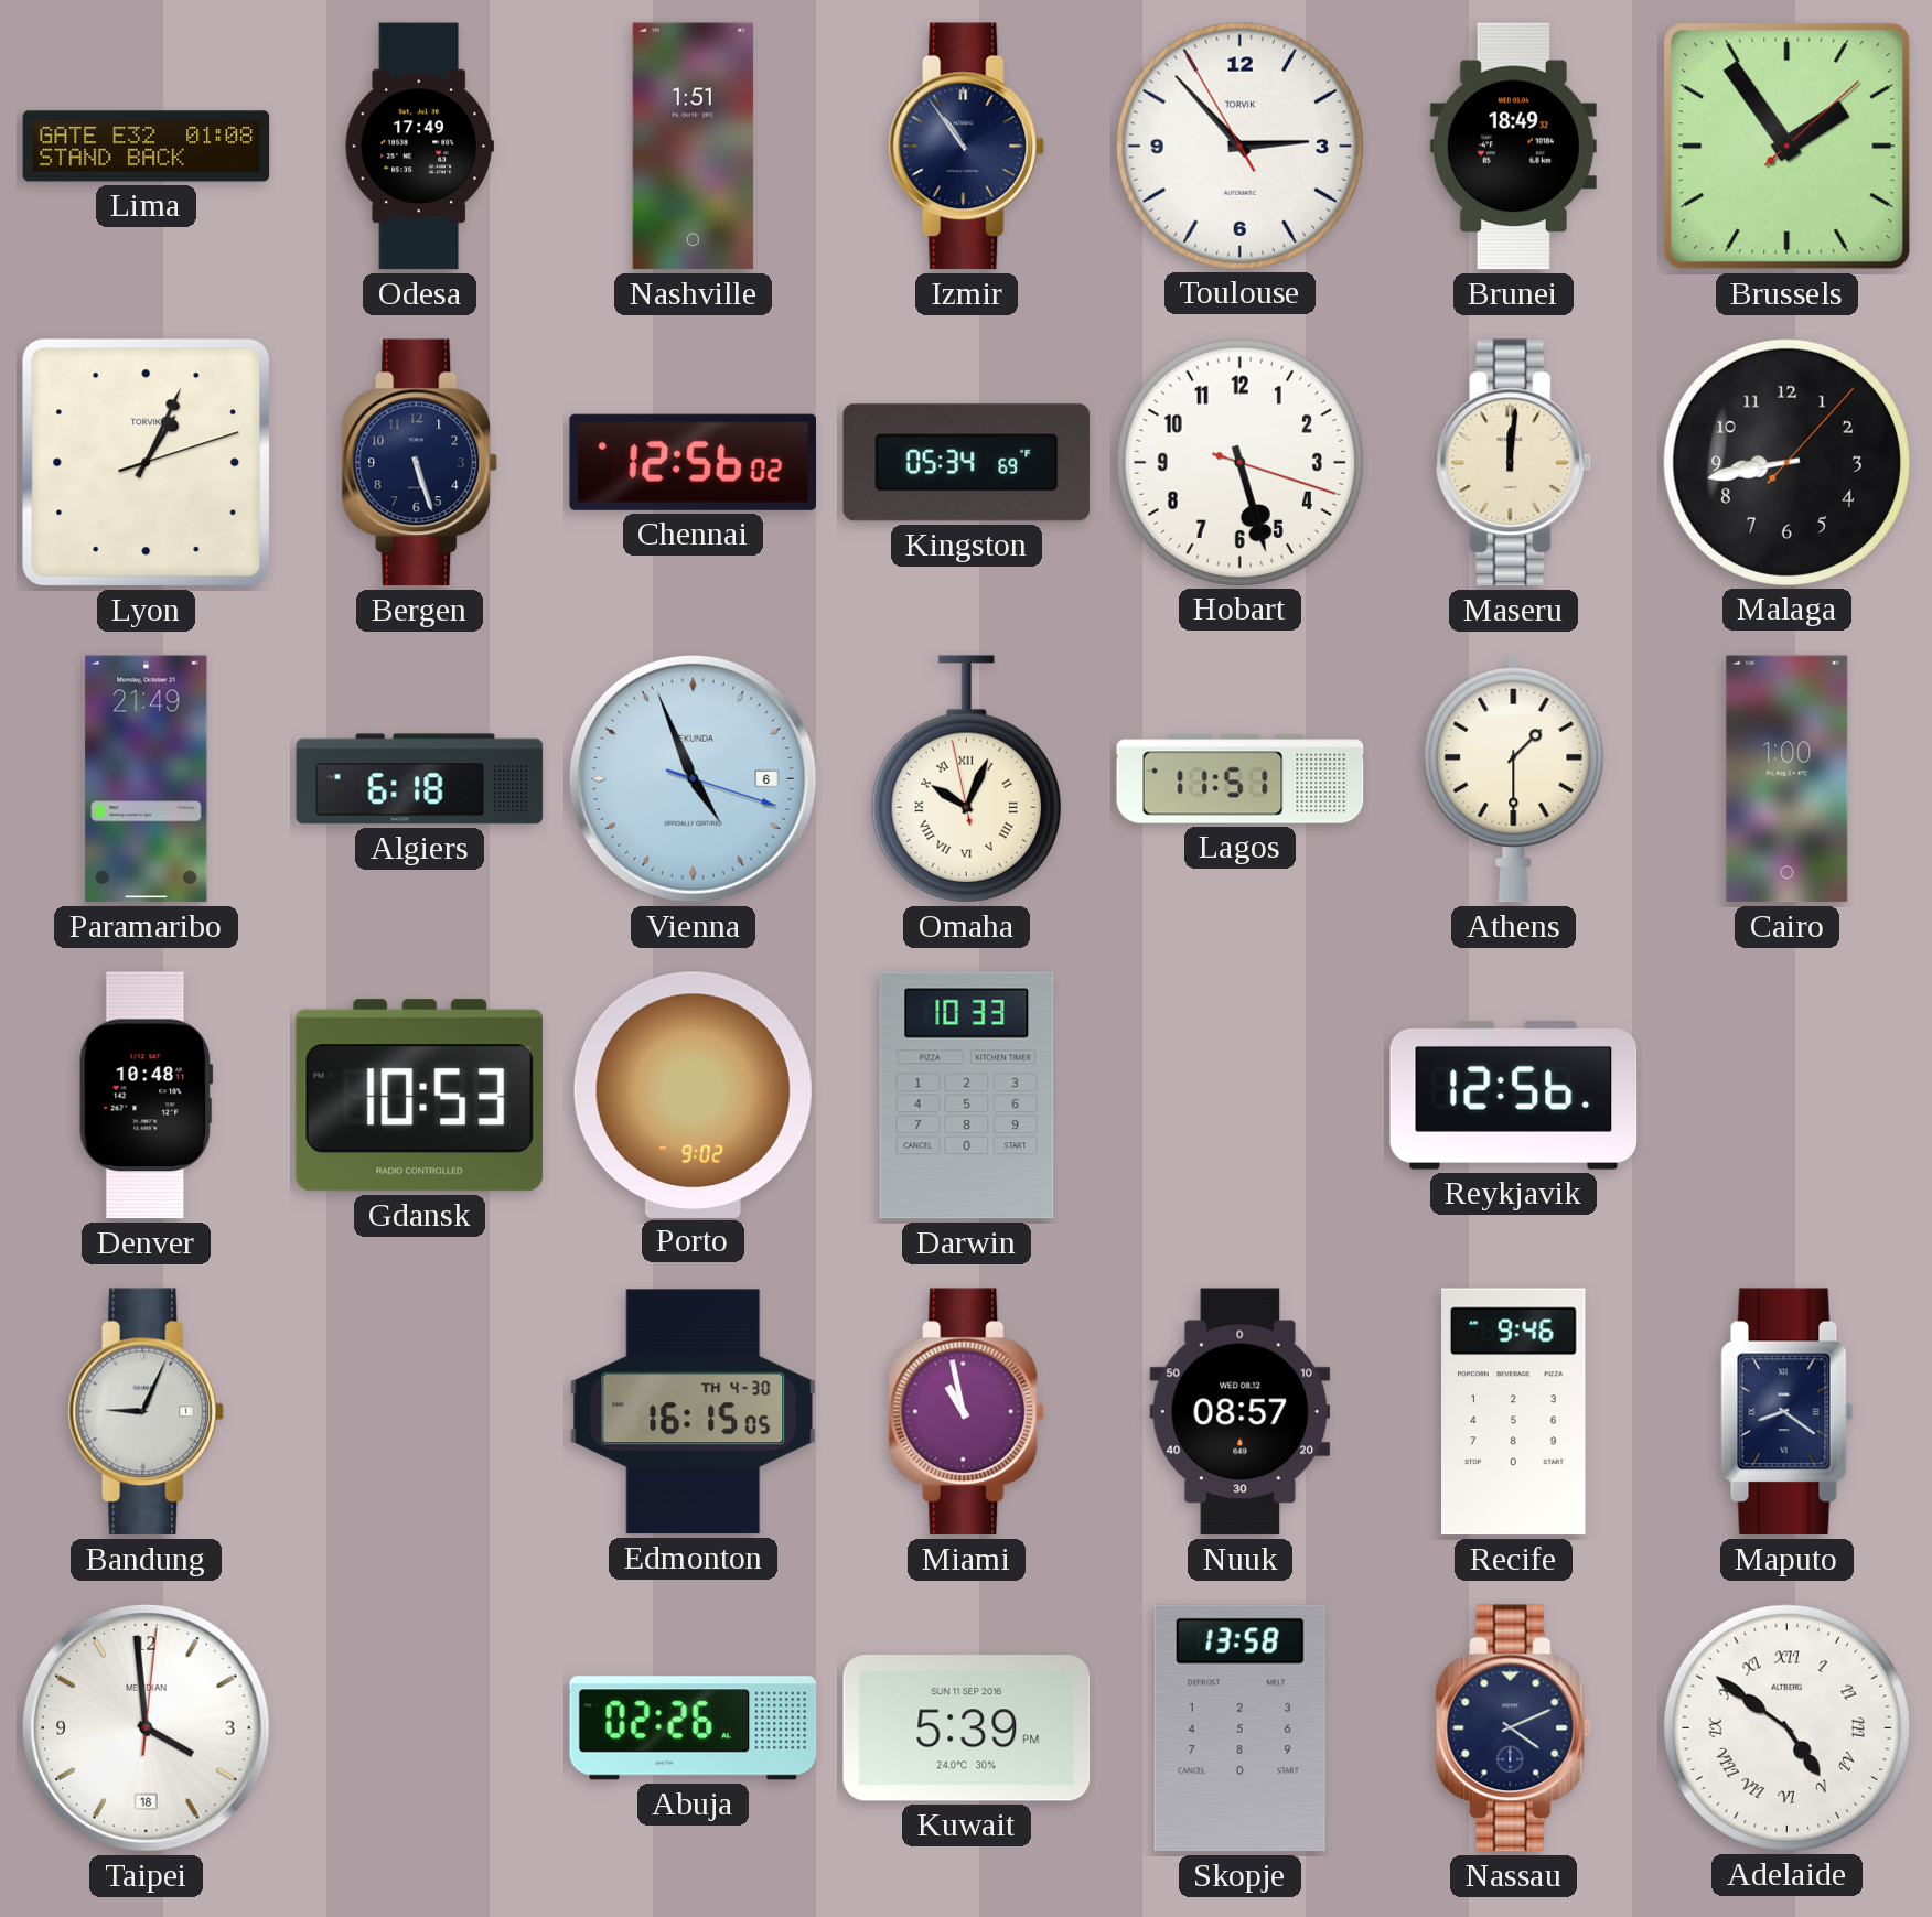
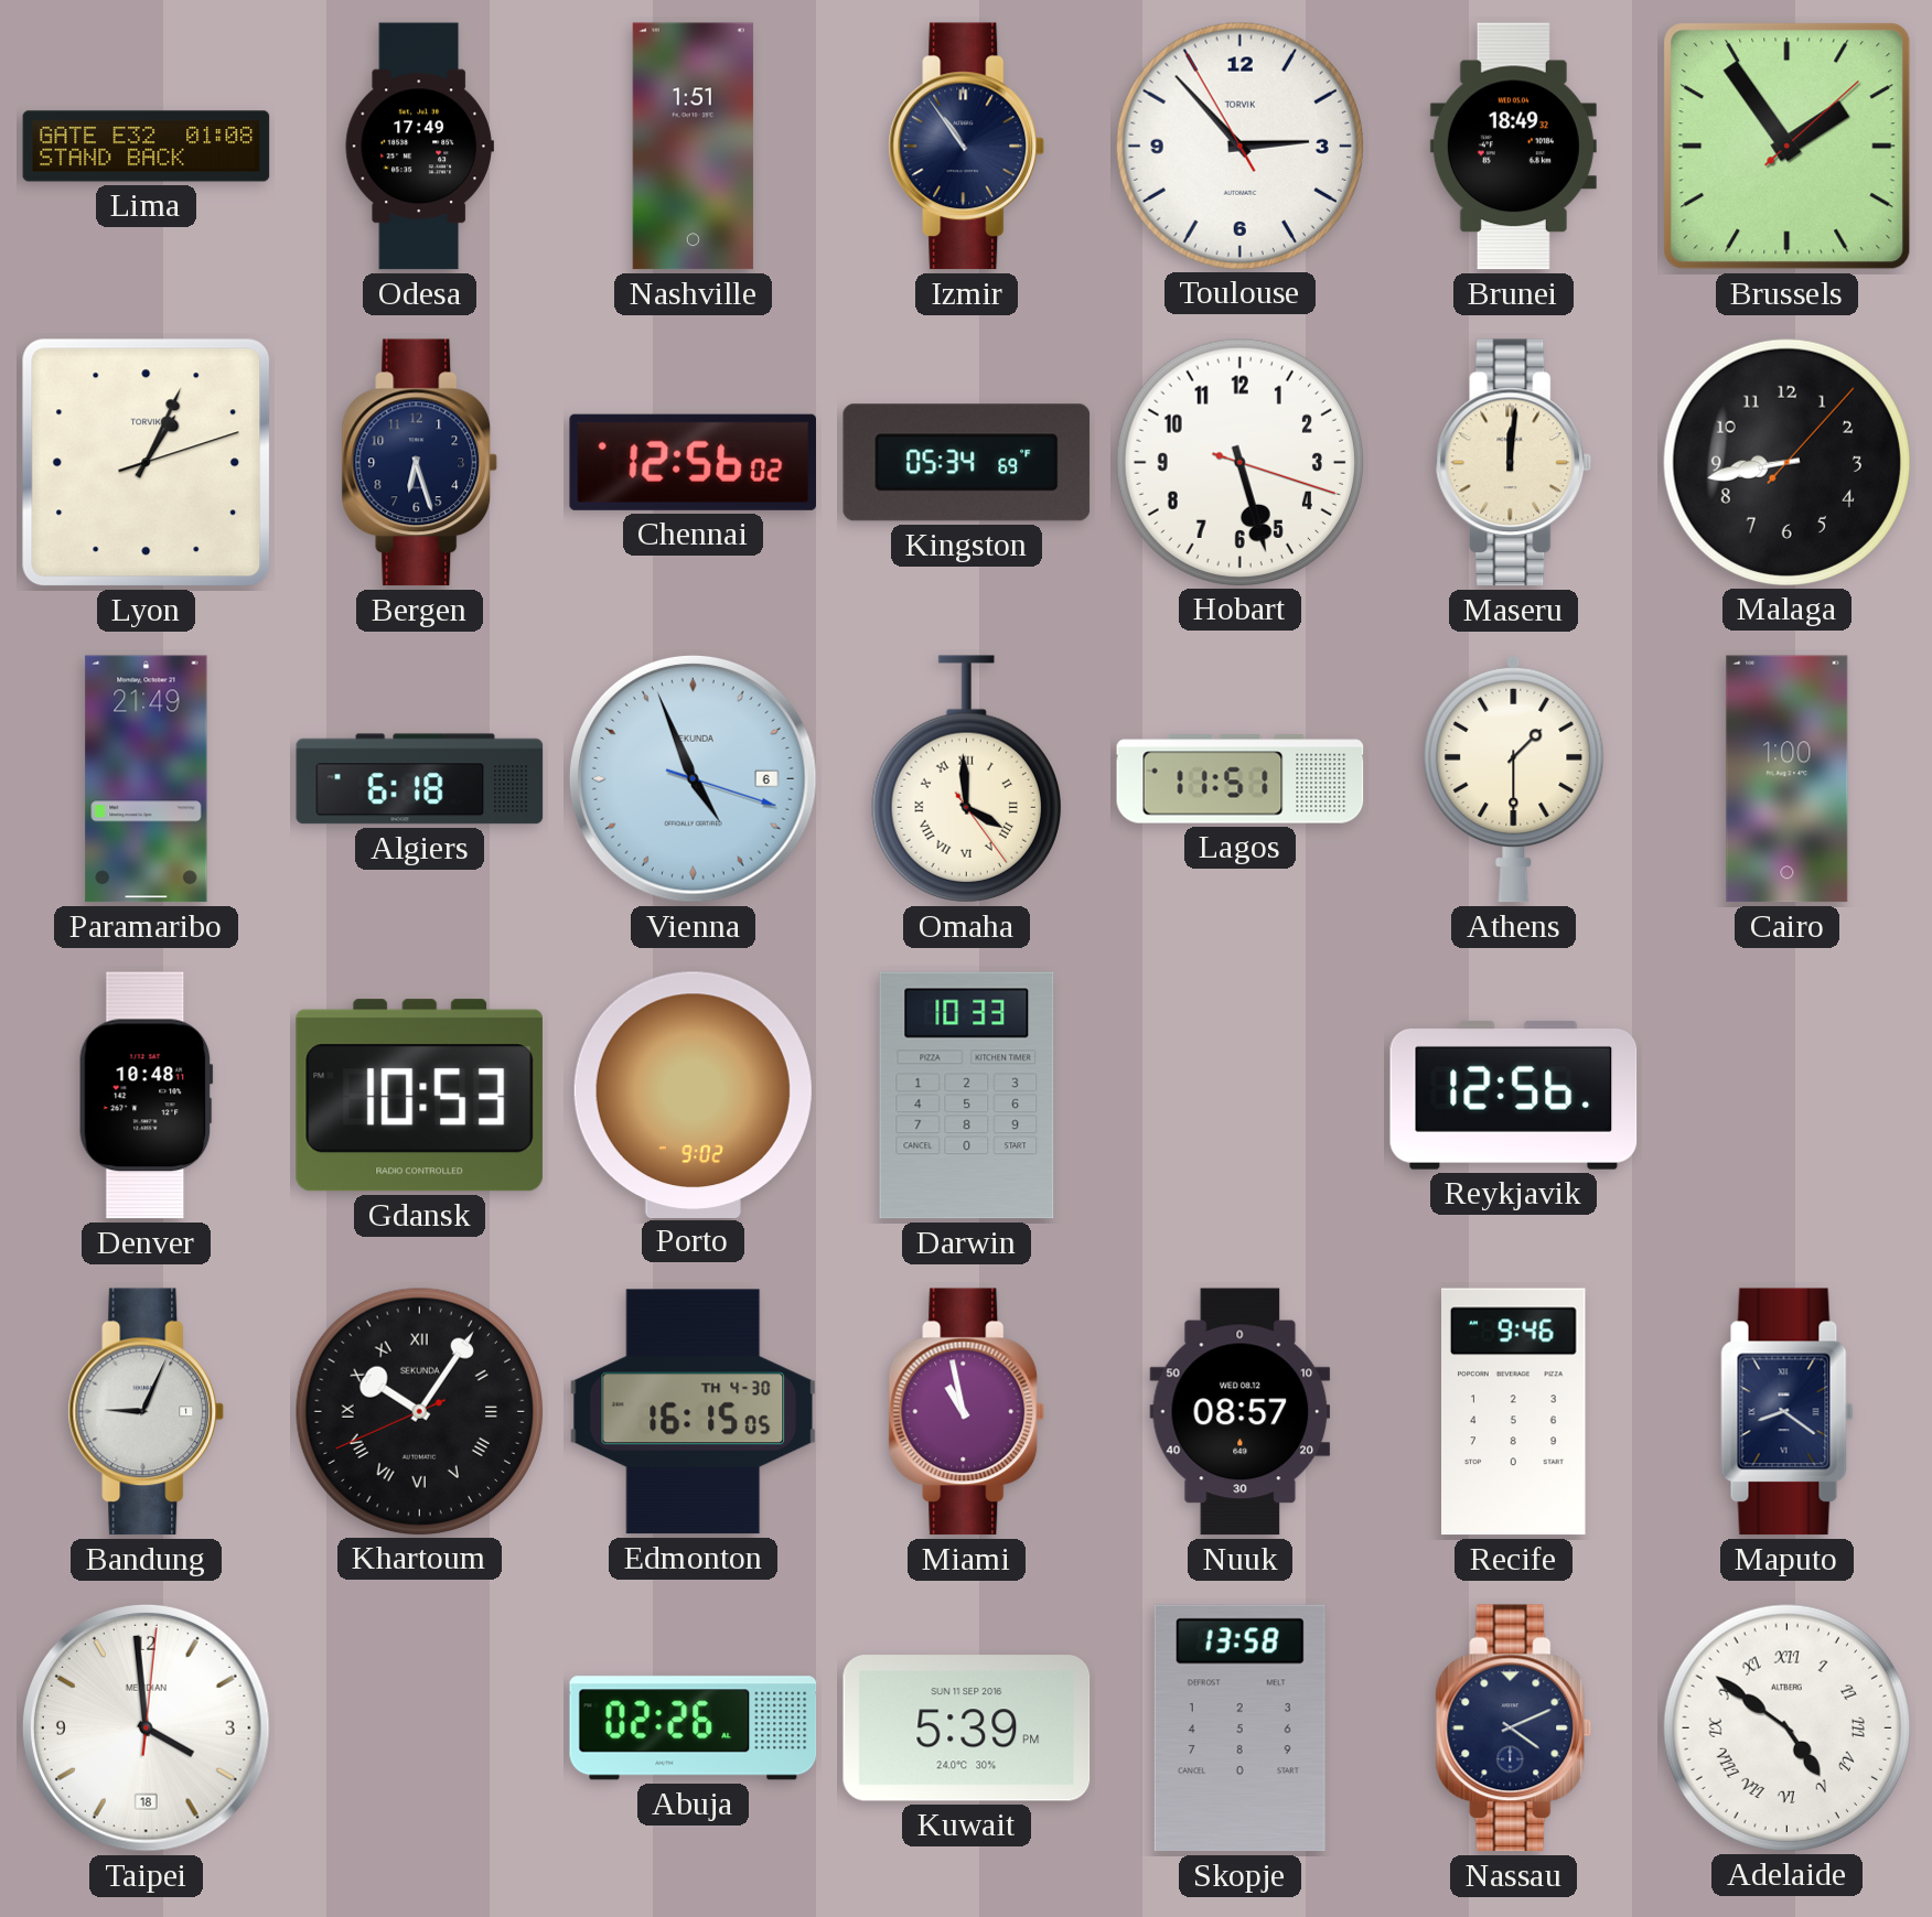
Bergen: 5:27 -> 6:27 (420, 463)
Omaha: 10:03 -> 3:59 (966, 779)
Khartoum: none -> 10:05 (419, 1411)
